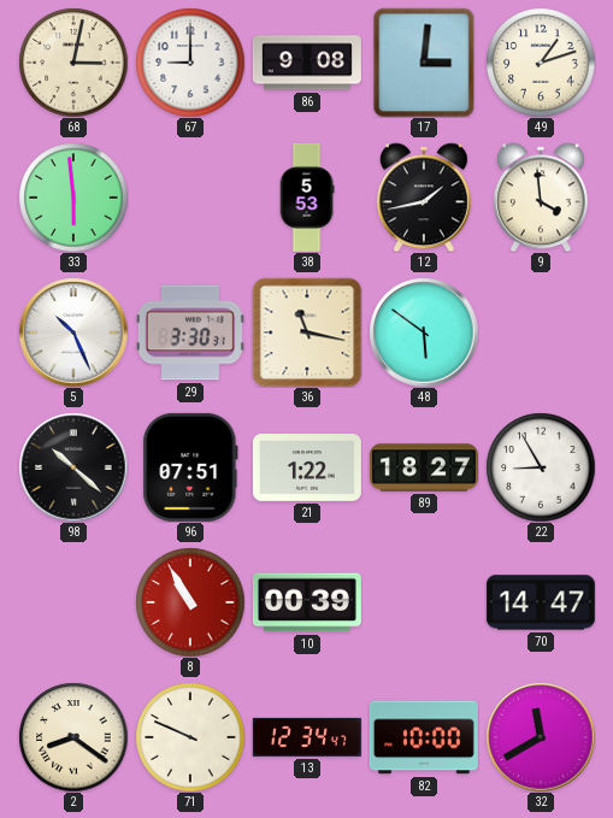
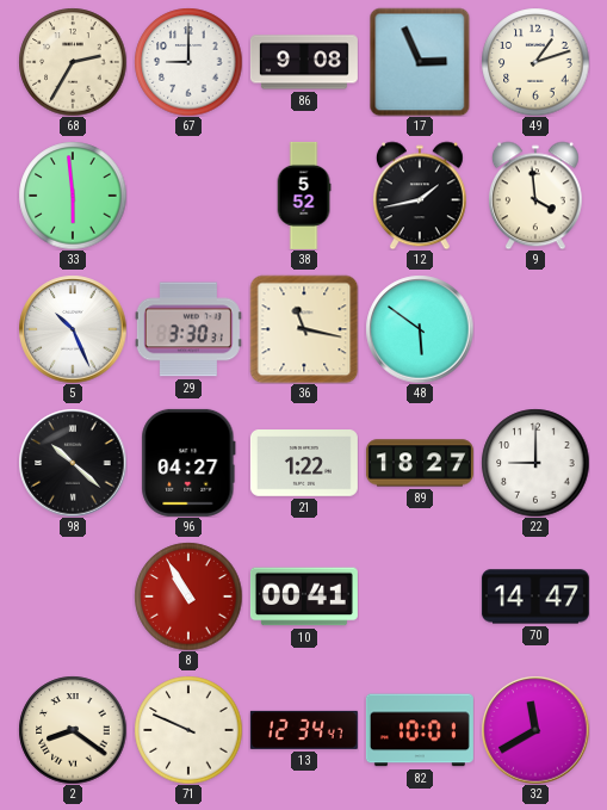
68: 3:02 -> 2:35 (73, 62)
17: 3:01 -> 2:56 (420, 62)
38: 5:53 -> 5:52 (304, 196)
96: 07:51 -> 04:27 (188, 463)
22: 8:55 -> 9:00 (535, 463)
10: 00:39 -> 00:41 (304, 596)
82: 10:00 -> 10:01 (420, 730)
